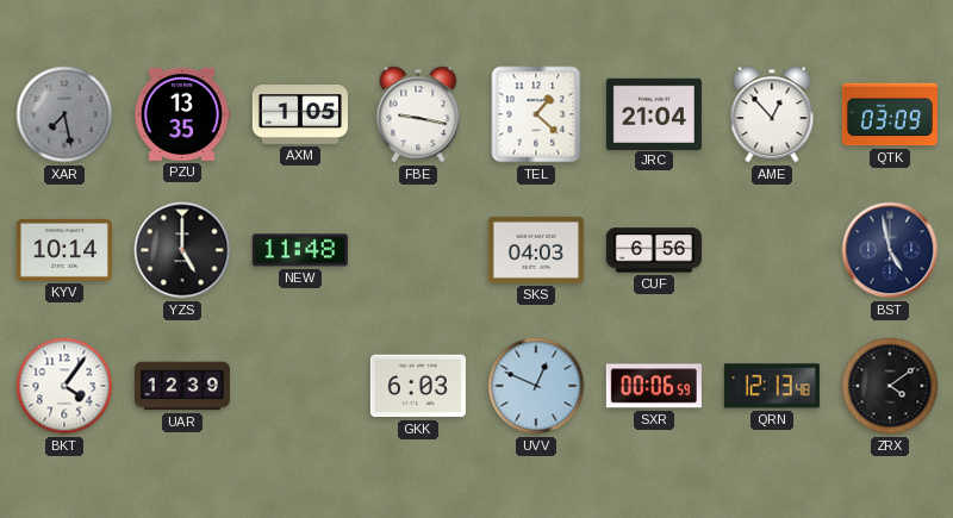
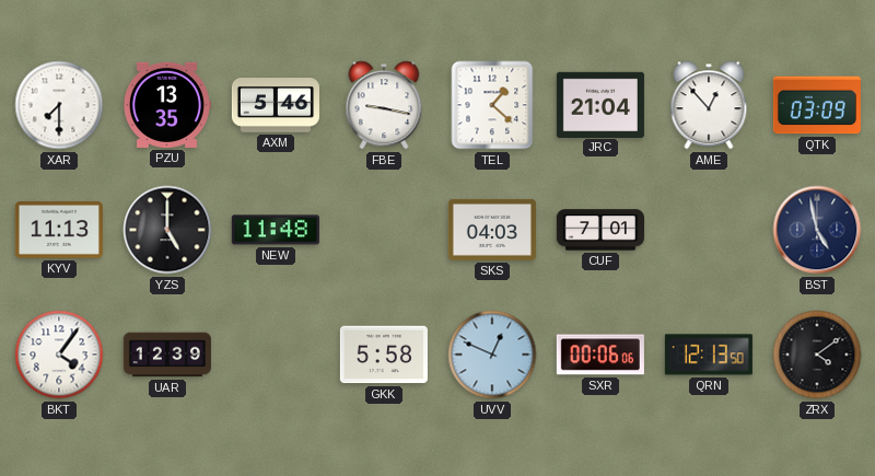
XAR: 7:28 -> 7:30 (59, 105)
XAR dial: grey -> white (59, 105)
AXM: 1:05 -> 5:46 (276, 106)
KYV: 10:14 -> 11:13 (59, 230)
CUF: 6:56 -> 7:01 (600, 230)
GKK: 6:03 -> 5:58 (384, 355)
SXR: 00:06:59 -> 00:06:06 (600, 355)
QRN: 12:13:48 -> 12:13:50 (709, 355)
